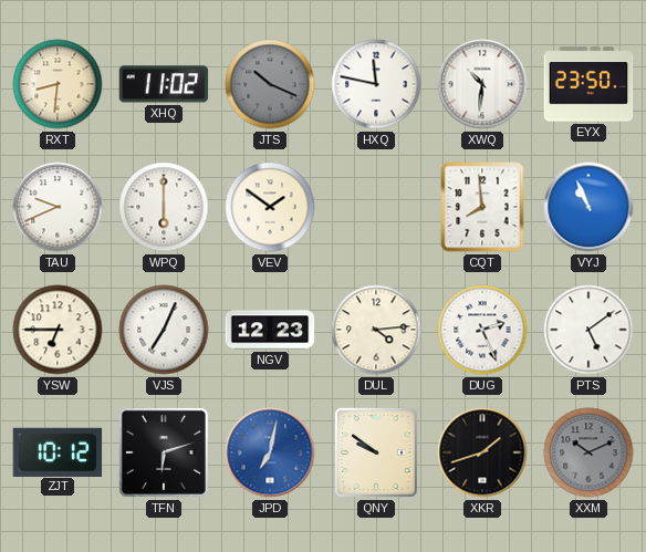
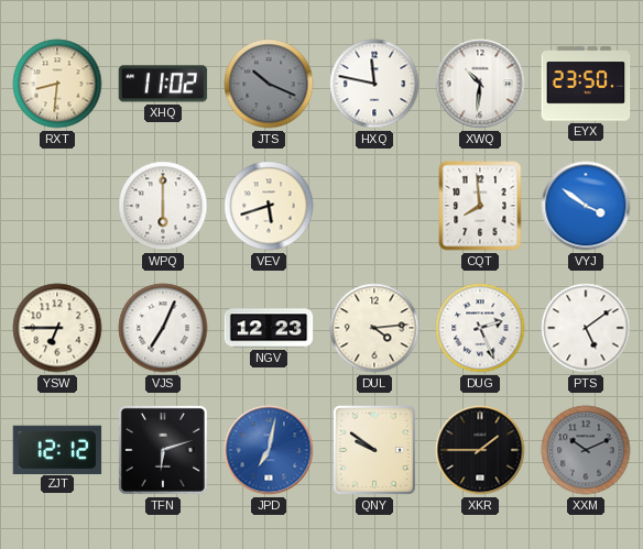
TAU: 9:41 -> none (58, 207)
VEV: 1:51 -> 5:42 (269, 206)
VYJ: 10:56 -> 3:51 (586, 206)
ZJT: 10:12 -> 12:12 (57, 449)
XKR: 1:42 -> 1:45 (480, 450)
